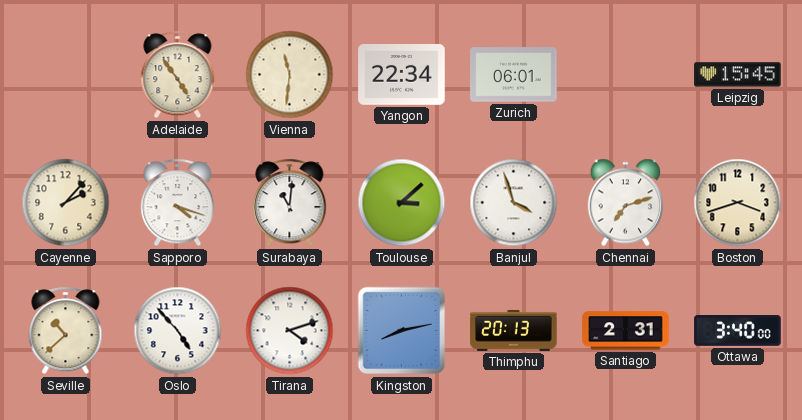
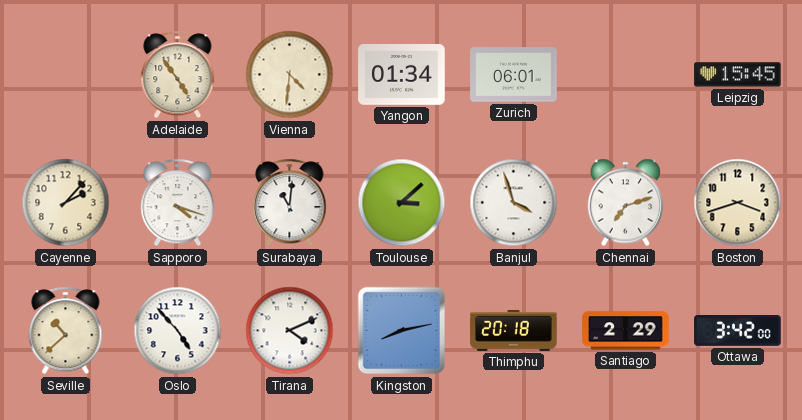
Vienna: 11:31 -> 4:31 (290, 75)
Yangon: 22:34 -> 01:34 (402, 75)
Tirana: 4:12 -> 4:11 (290, 331)
Thimphu: 20:13 -> 20:18 (514, 330)
Santiago: 2:31 -> 2:29 (626, 331)
Ottawa: 3:40 -> 3:42 (738, 331)
